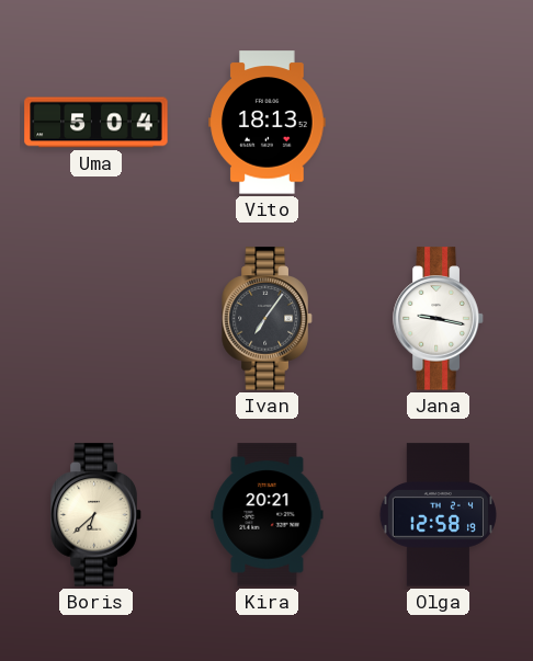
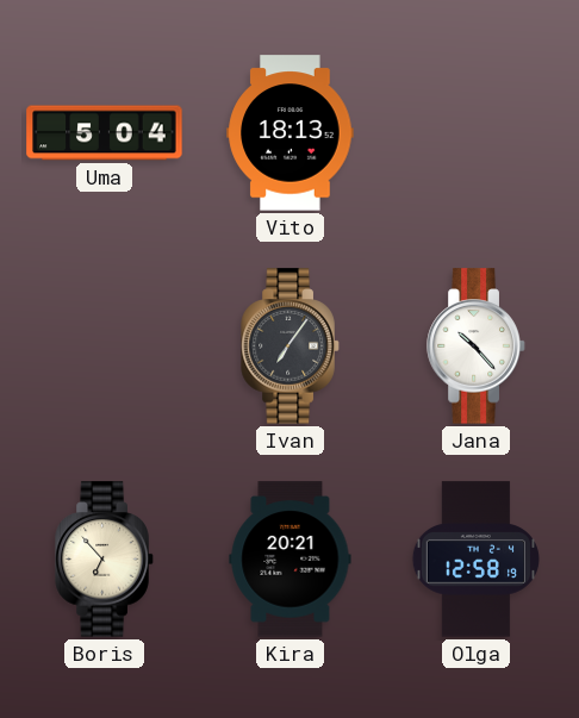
Jana: 9:17 -> 10:23 (477, 346)
Boris: 6:38 -> 6:53 (105, 560)
